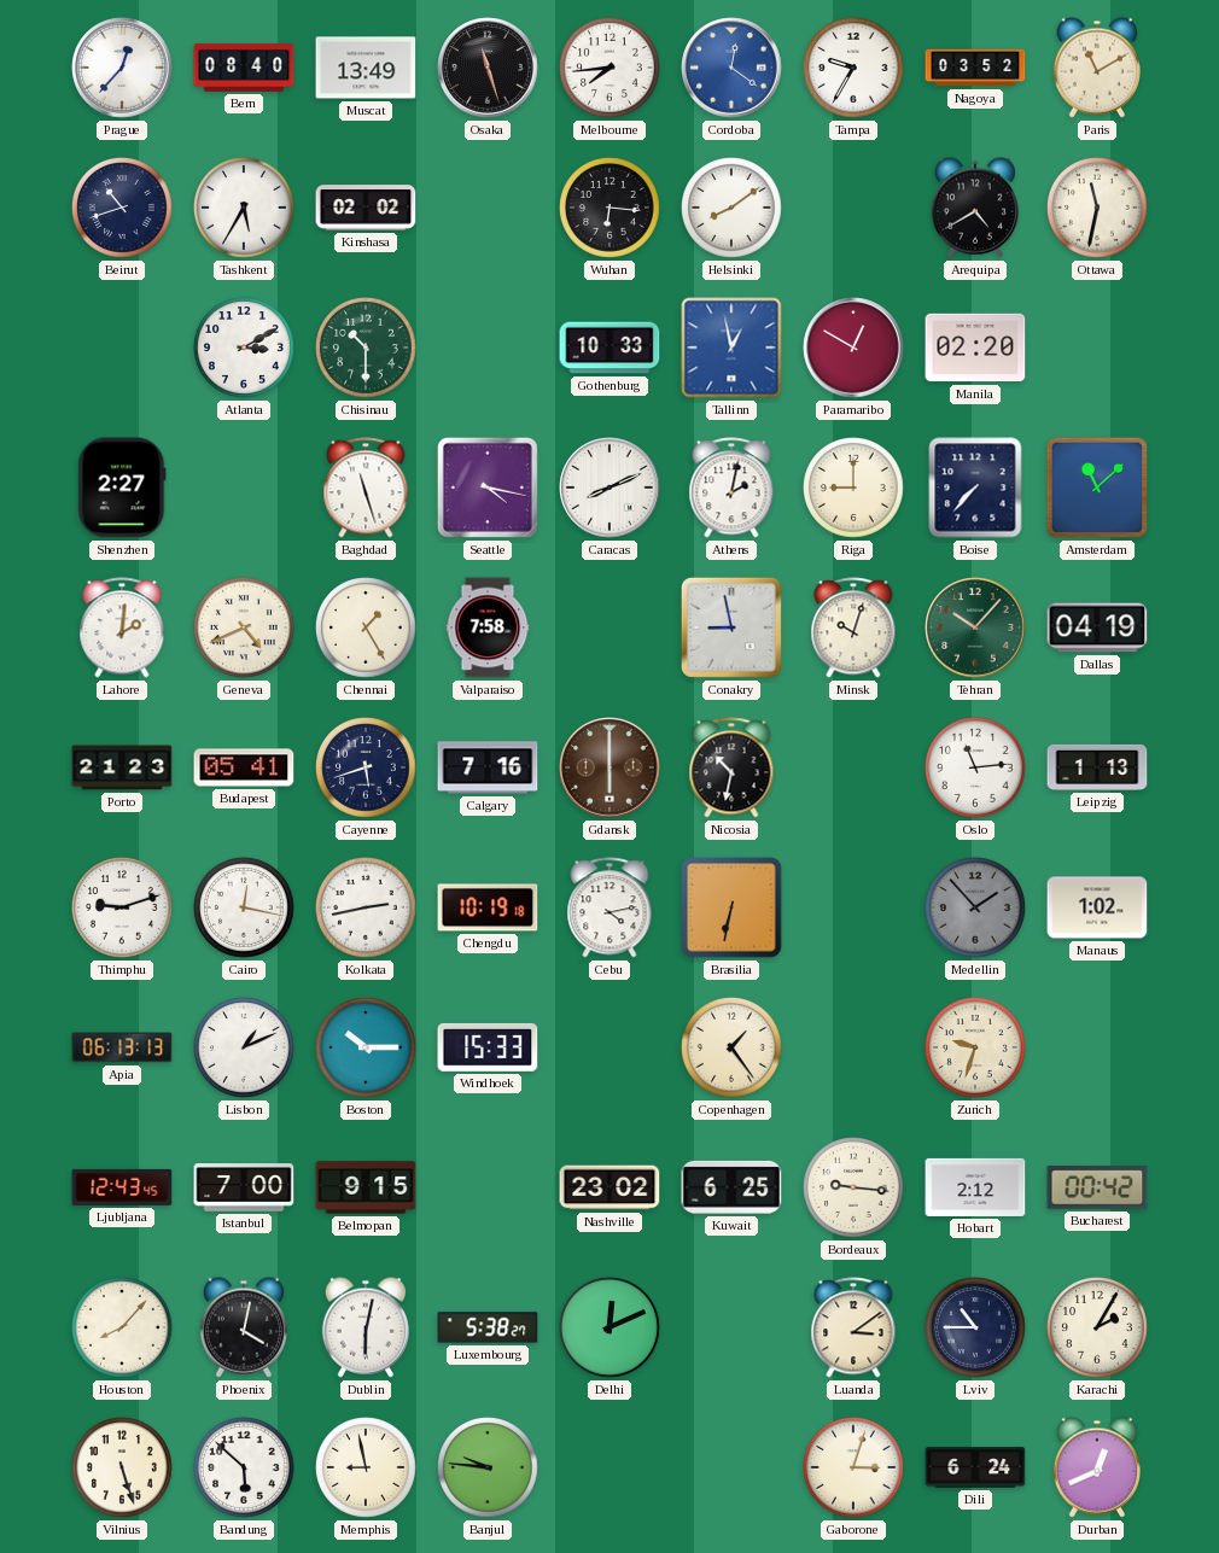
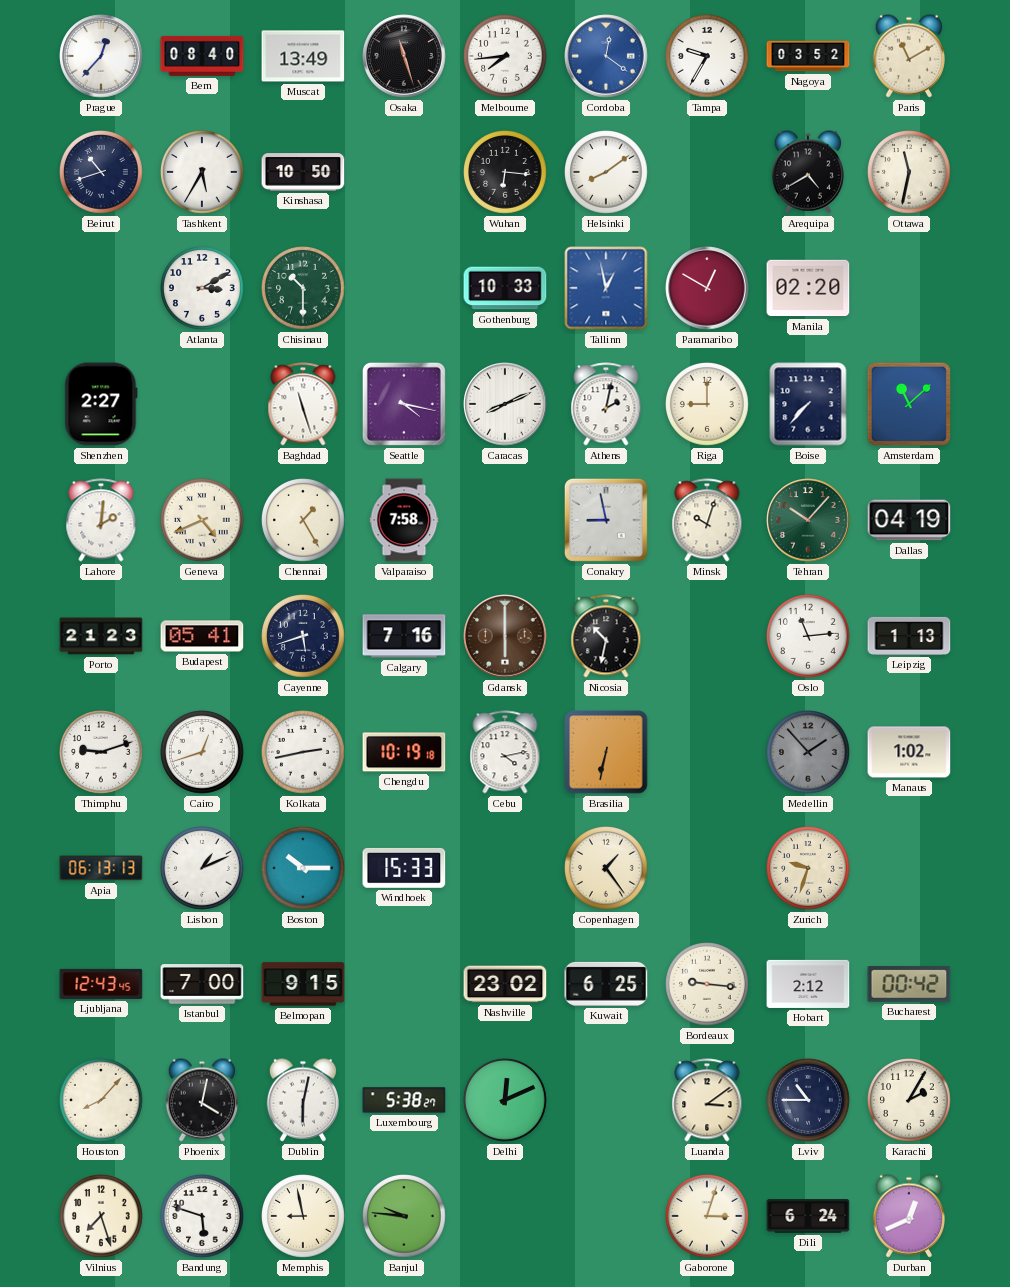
Kinshasa: 02:02 -> 10:50 (303, 172)
Cairo: 12:17 -> 12:42 (203, 753)
Vilnius: 5:27 -> 7:27 (102, 1217)
Bandung: 5:52 -> 5:48 (203, 1217)
